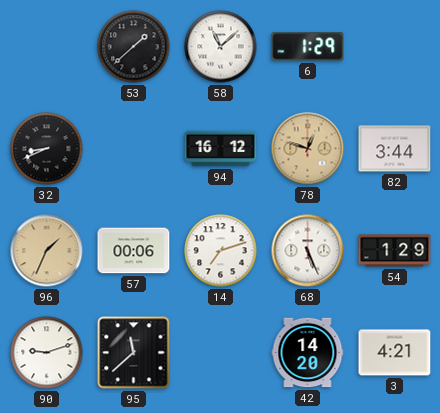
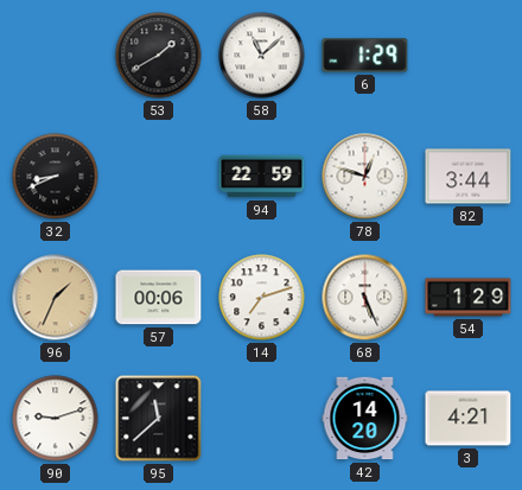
53: 1:38 -> 1:40 (159, 56)
94: 16:12 -> 22:59 (262, 177)
78 dial: champagne -> white (365, 177)
